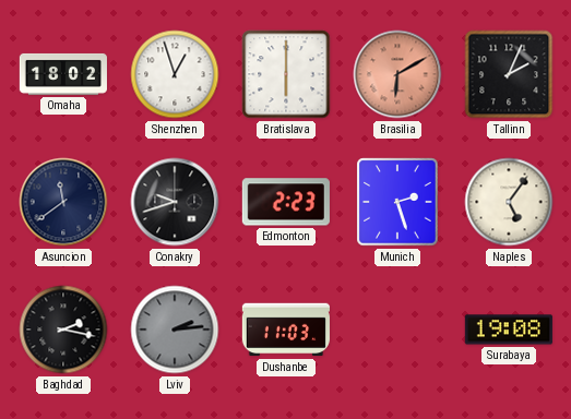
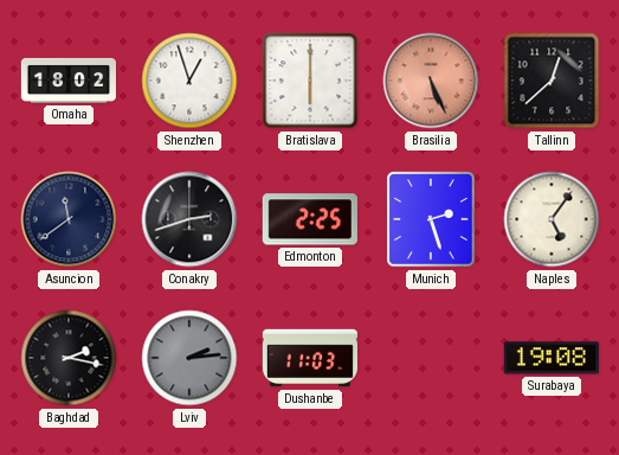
Brasilia: 6:10 -> 5:26 (431, 81)
Tallinn: 2:04 -> 12:38 (552, 81)
Conakry: 9:42 -> 2:42 (189, 219)
Edmonton: 2:23 -> 2:25 (310, 219)
